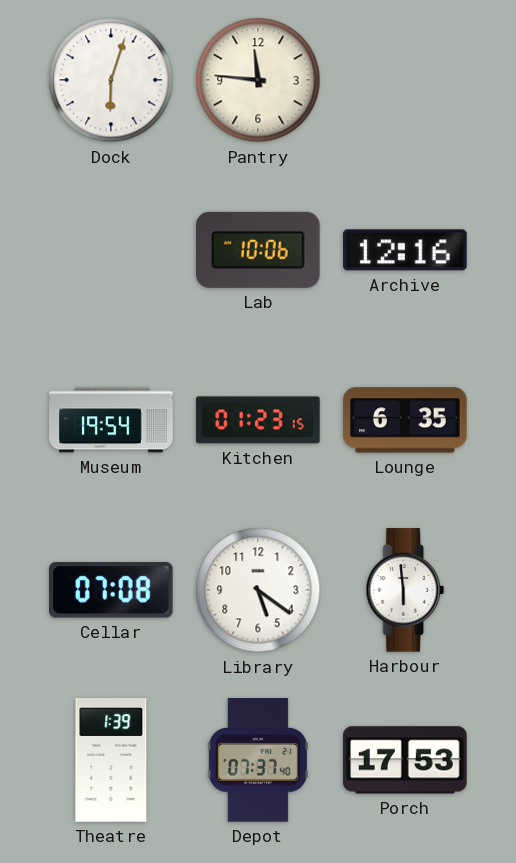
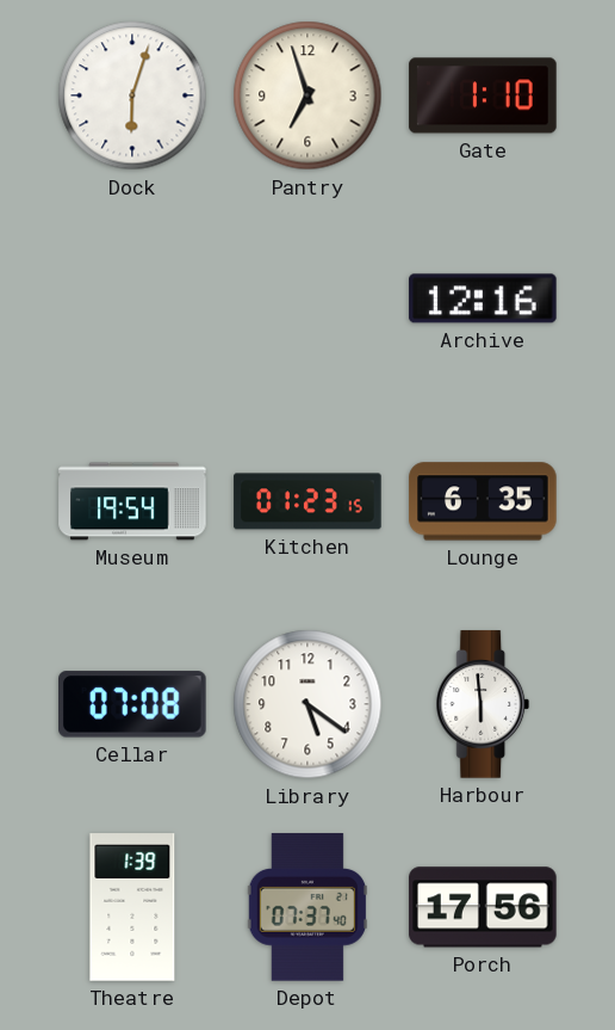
Pantry: 11:46 -> 6:57 (307, 95)
Gate: none -> 1:10 (483, 95)
Lab: 10:06 -> none (259, 250)
Porch: 17:53 -> 17:56 (483, 907)
